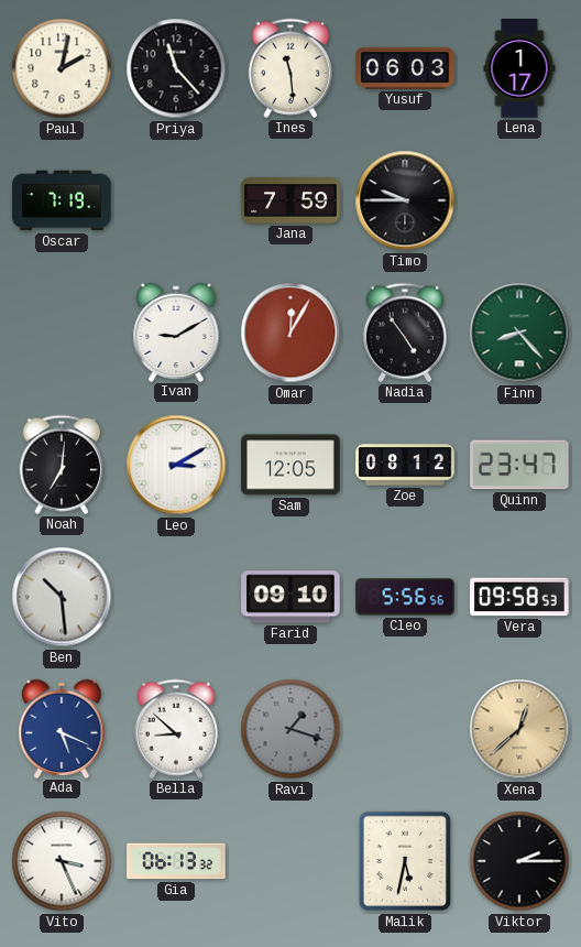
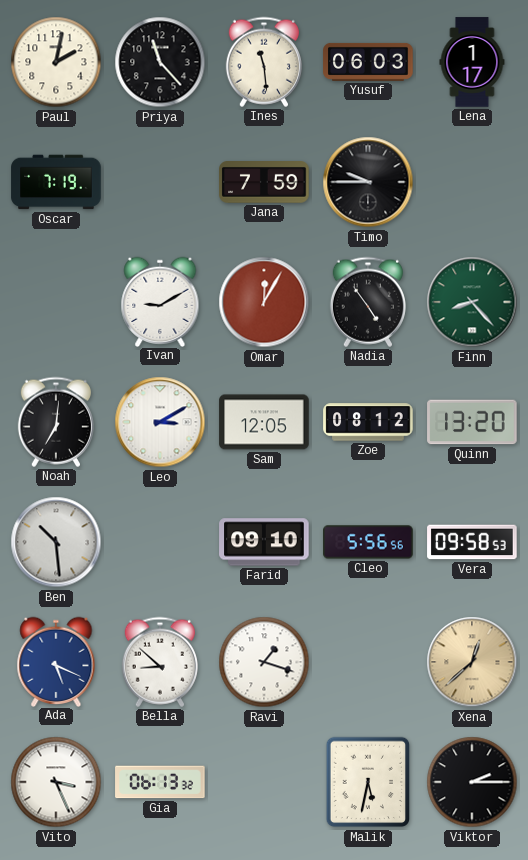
Quinn: 23:47 -> 13:20 (472, 422)
Ravi dial: grey -> white (264, 662)
